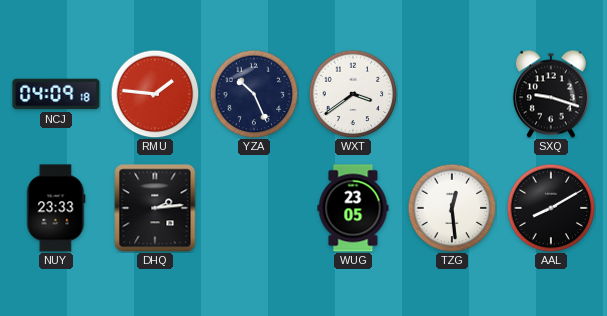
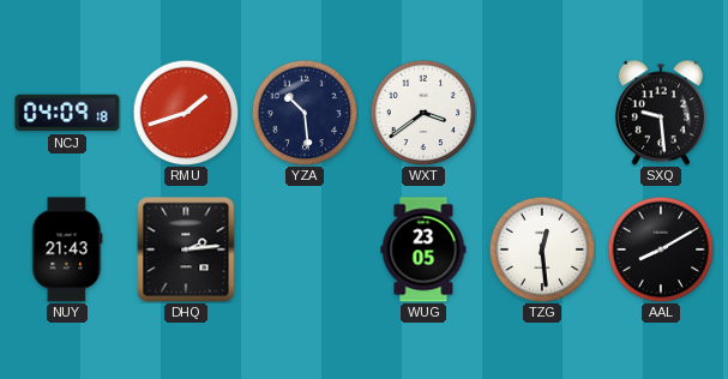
RMU: 1:46 -> 1:42 (186, 113)
YZA: 10:26 -> 10:29 (305, 113)
SXQ: 9:18 -> 9:29 (661, 113)
NUY: 23:33 -> 21:43 (67, 249)
